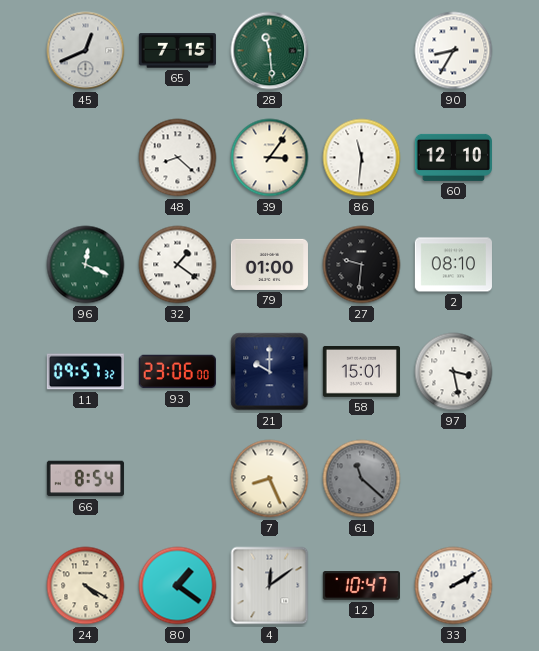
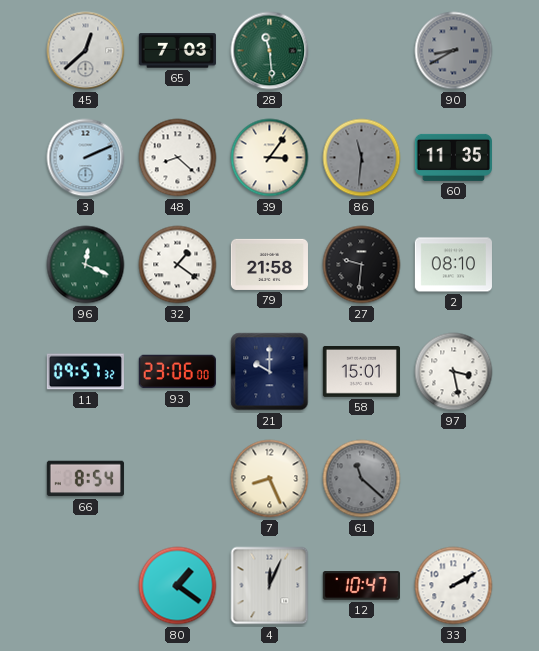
45: 12:41 -> 12:38 (86, 51)
65: 7:15 -> 7:03 (177, 51)
90: 8:35 -> 8:40 (454, 51)
90 dial: white -> grey (454, 51)
3: none -> 2:11 (86, 158)
86 dial: white -> grey (362, 158)
60: 12:10 -> 11:35 (453, 157)
79: 01:00 -> 21:58 (269, 264)
24: 4:20 -> none (86, 586)
4: 12:09 -> 12:04 (270, 586)
